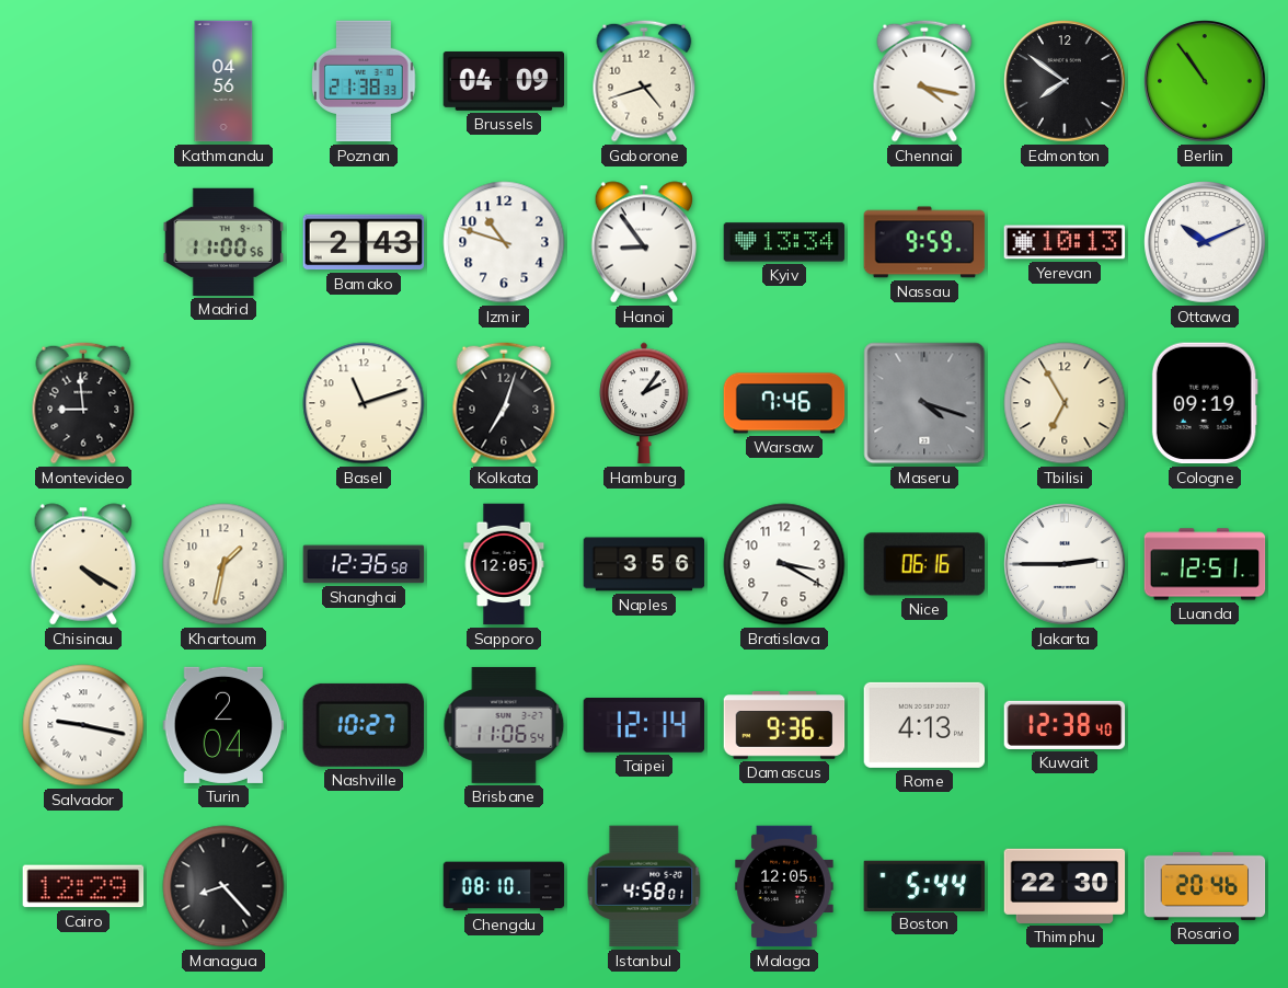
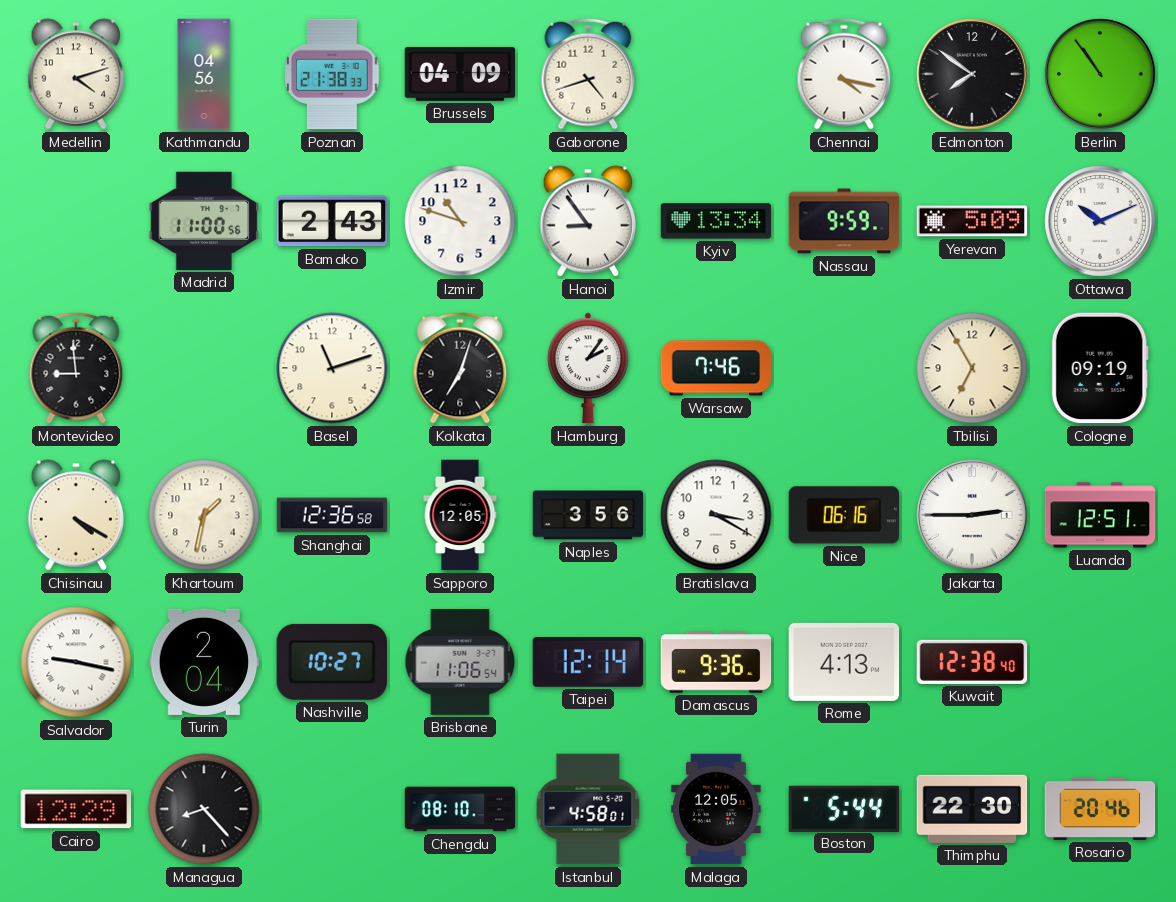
Medellin: none -> 4:12 (76, 74)
Yerevan: 10:13 -> 5:09 (972, 221)
Maseru: 4:18 -> none (924, 403)
